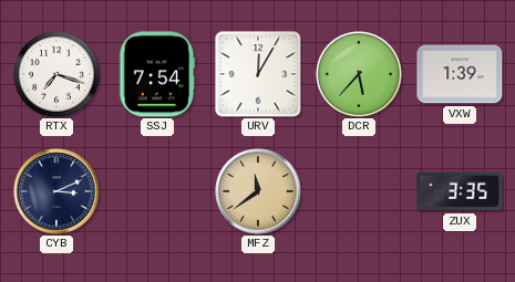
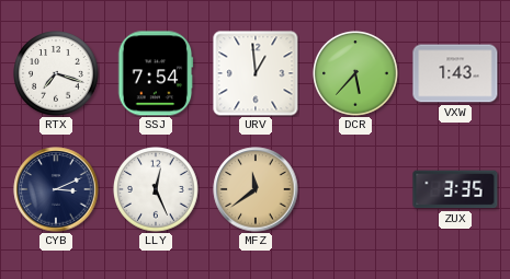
URV: 12:05 -> 12:59 (256, 73)
VXW: 1:39 -> 1:43 (455, 73)
LLY: none -> 12:26 (157, 190)
